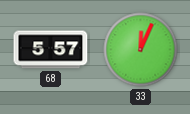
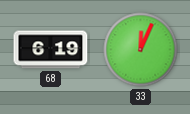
68: 5:57 -> 6:19 (51, 50)
